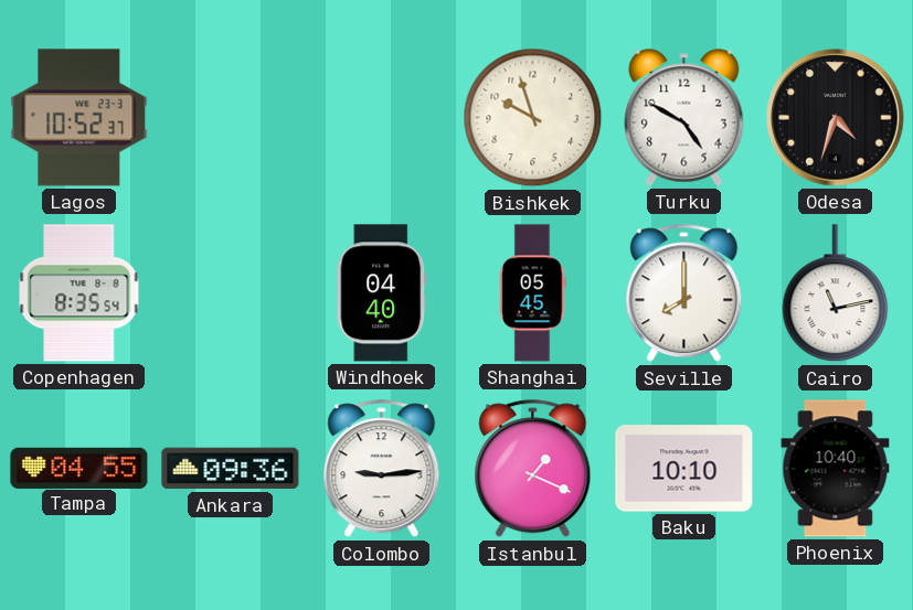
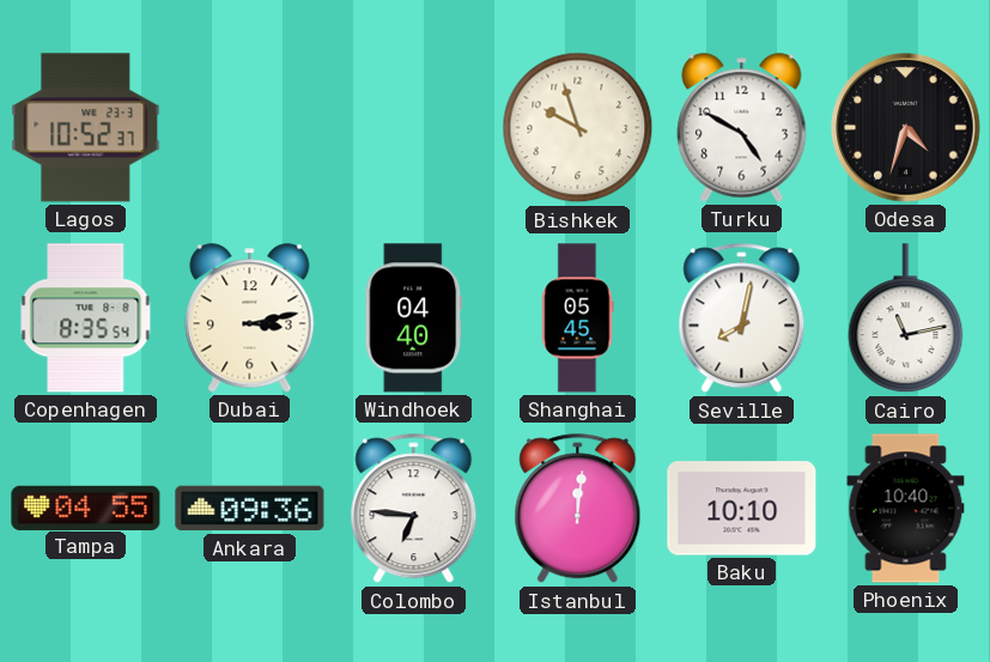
Dubai: none -> 3:13 (250, 318)
Seville: 8:00 -> 8:02 (742, 318)
Colombo: 9:14 -> 6:46 (414, 509)
Istanbul: 1:19 -> 12:01 (578, 509)
